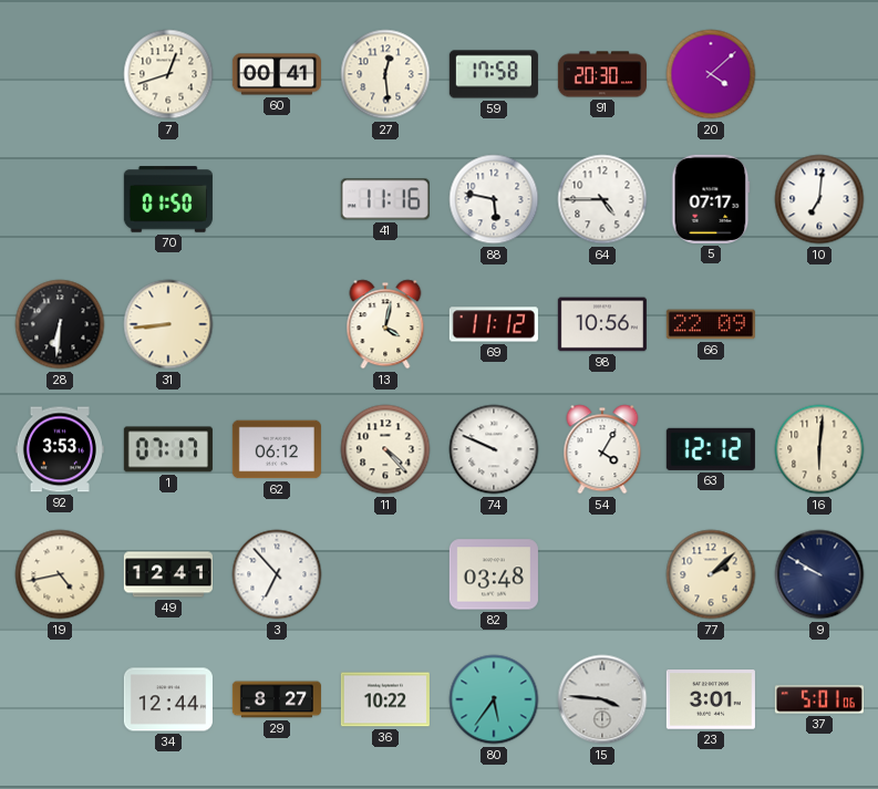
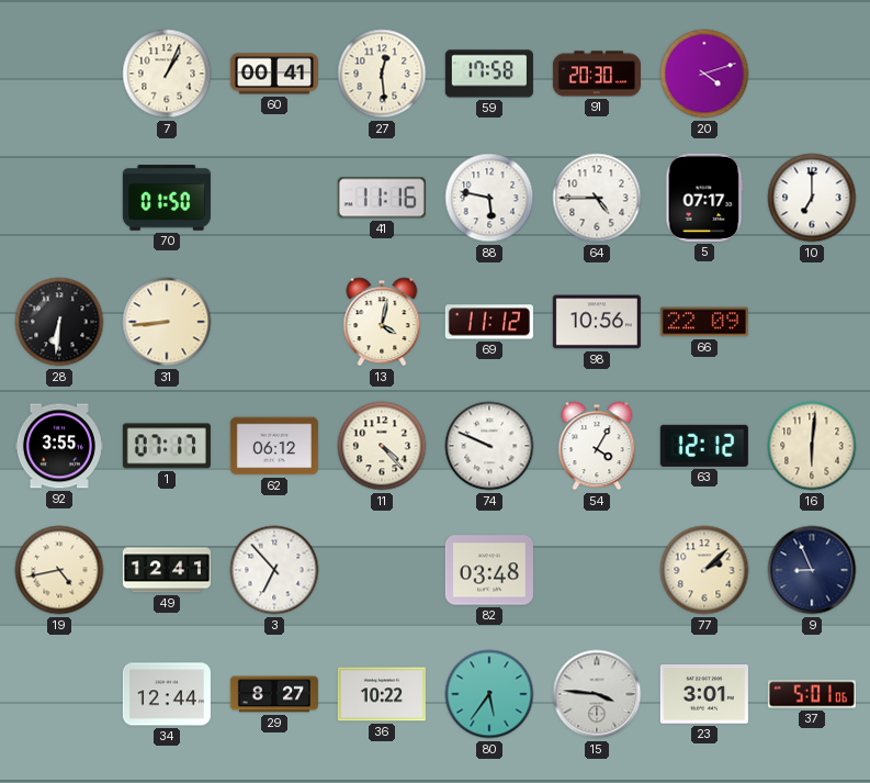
7: 12:42 -> 1:04 (167, 74)
20: 4:08 -> 4:12 (704, 74)
10: 7:01 -> 7:00 (812, 198)
92: 3:53 -> 3:55 (59, 446)
9: 9:50 -> 8:56 (812, 570)
